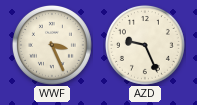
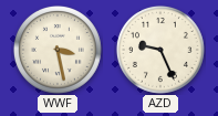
WWF: 3:26 -> 3:28 (58, 50)
